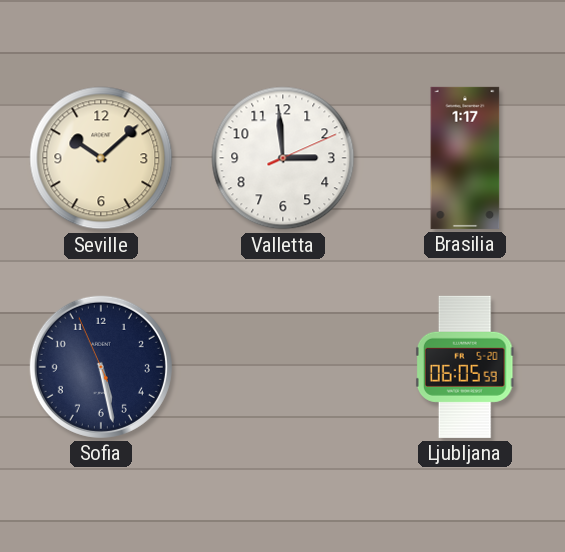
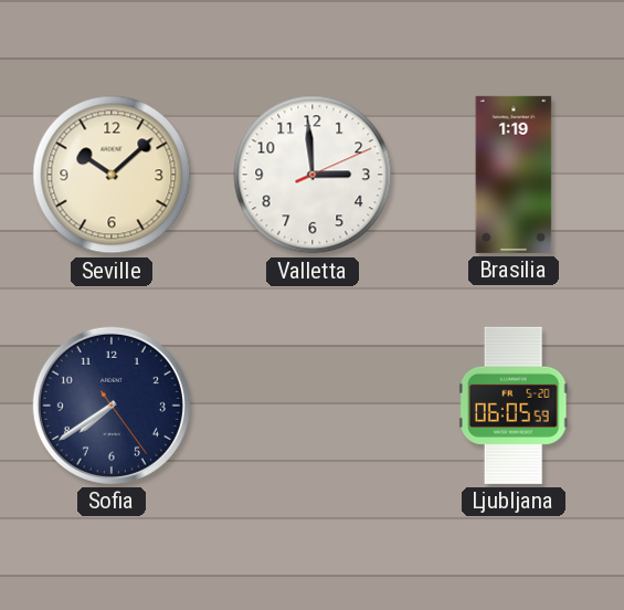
Brasilia: 1:17 -> 1:19 (514, 175)
Sofia: 5:27 -> 7:39 (112, 406)
